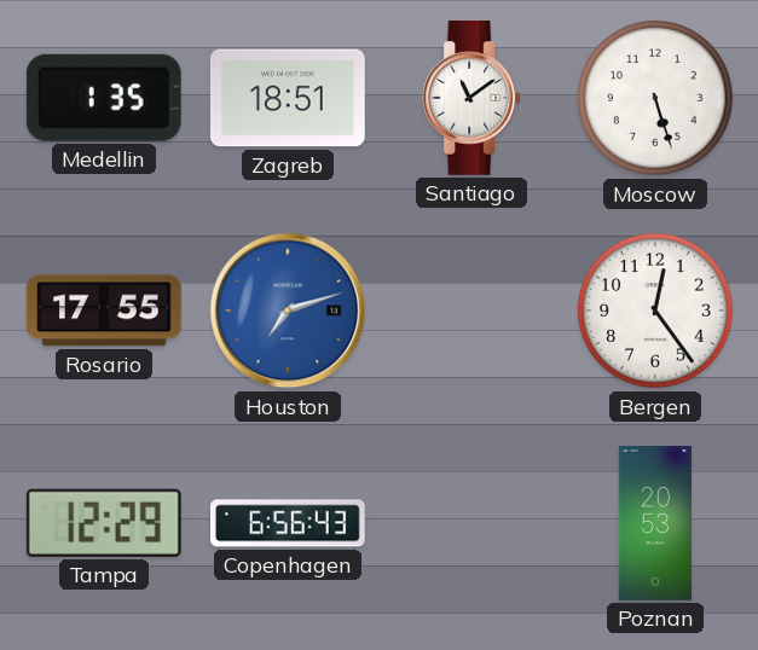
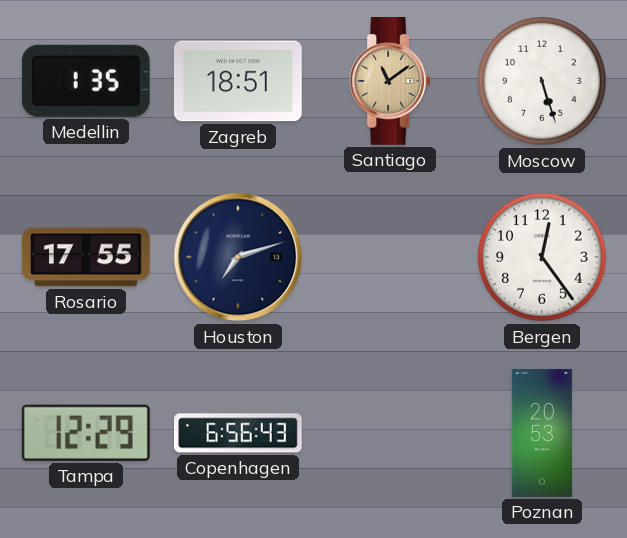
Santiago dial: white -> champagne (390, 82)
Houston dial: blue -> navy (238, 257)
